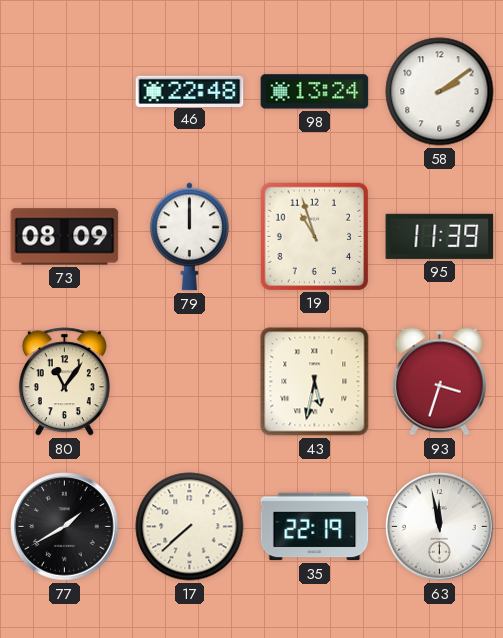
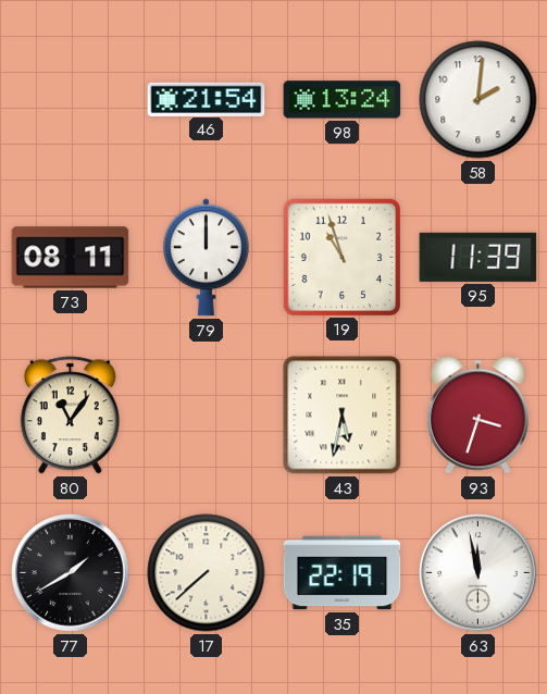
46: 22:48 -> 21:54 (207, 99)
58: 2:09 -> 2:01 (478, 100)
73: 08:09 -> 08:11 (71, 258)
